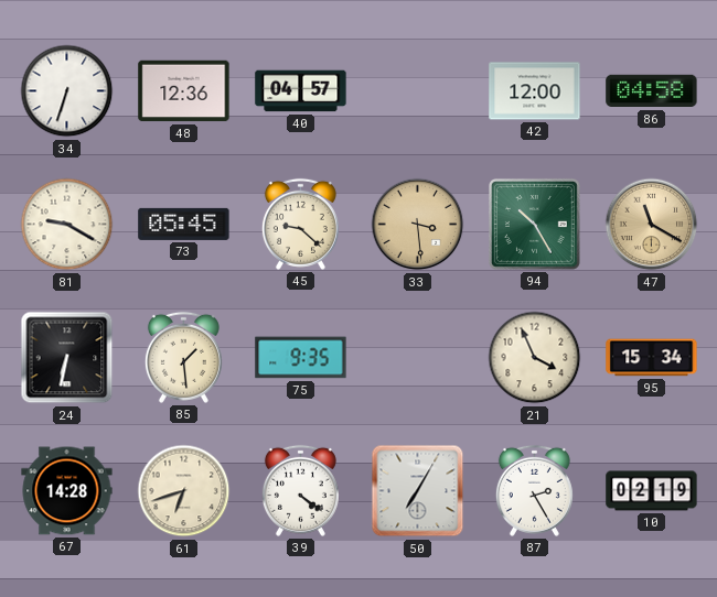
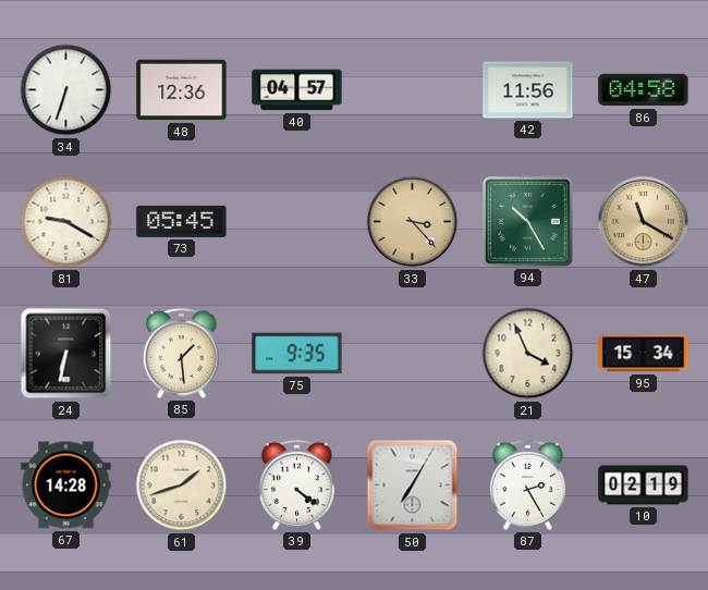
42: 12:00 -> 11:56 (528, 90)
45: 9:22 -> none (300, 224)
33: 3:29 -> 3:23 (413, 222)
61: 6:42 -> 1:42 (182, 485)
